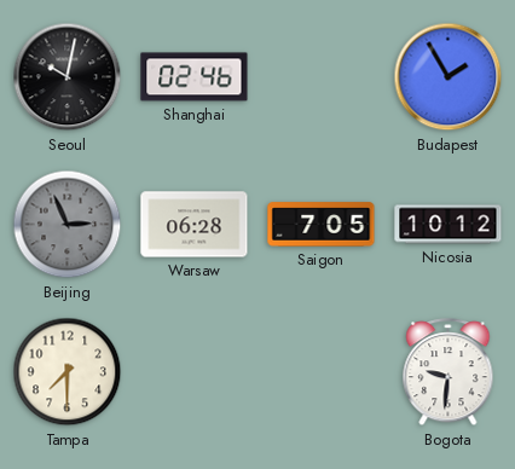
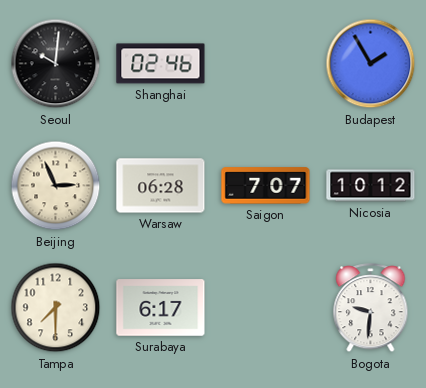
Seoul: 10:02 -> 10:01 (56, 64)
Beijing dial: grey -> cream (56, 186)
Saigon: 7:05 -> 7:07 (266, 186)
Surabaya: none -> 6:17 (161, 308)
